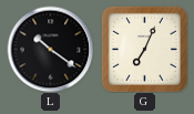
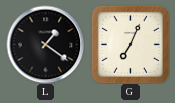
L: 10:21 -> 1:21 (45, 44)
